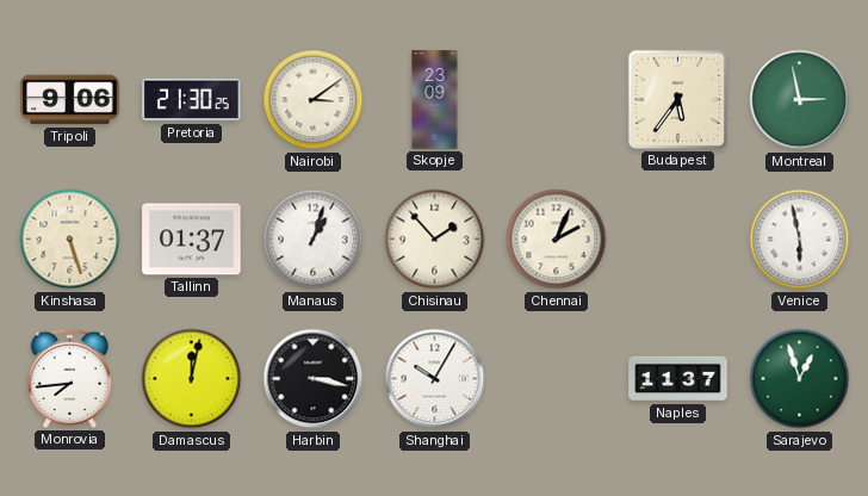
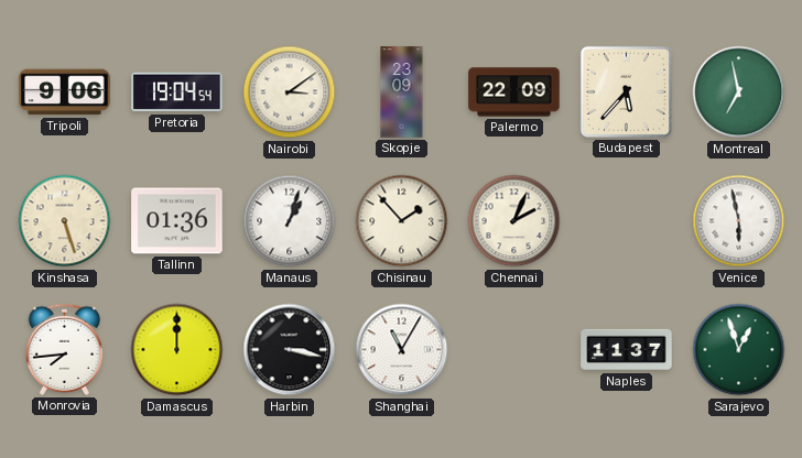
Pretoria: 21:30 -> 19:04 (177, 92)
Palermo: none -> 22:09 (514, 92)
Budapest: 5:36 -> 5:37 (626, 91)
Montreal: 2:58 -> 6:58 (739, 92)
Tallinn: 01:37 -> 01:36 (177, 221)
Damascus: 12:02 -> 12:00 (177, 350)
Shanghai: 10:05 -> 11:05 (402, 350)
